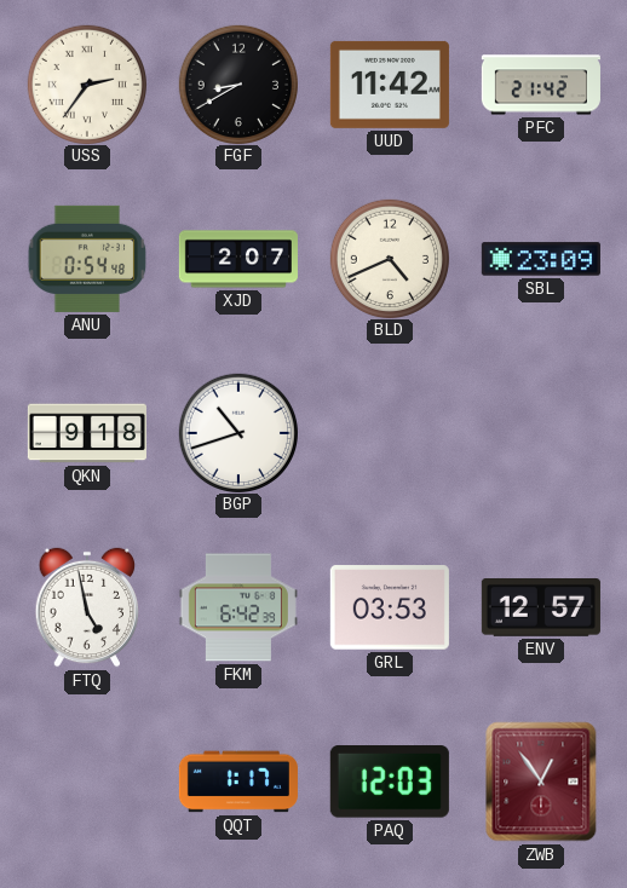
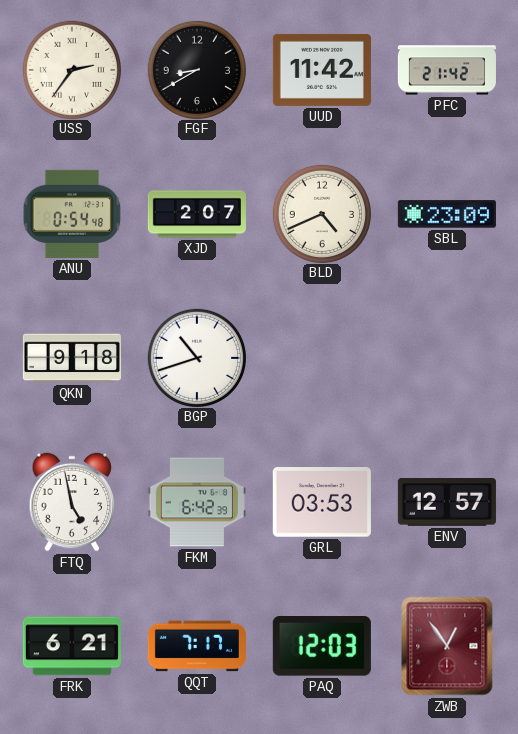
FRK: none -> 6:21 (72, 646)
QQT: 1:17 -> 7:17 (197, 646)
